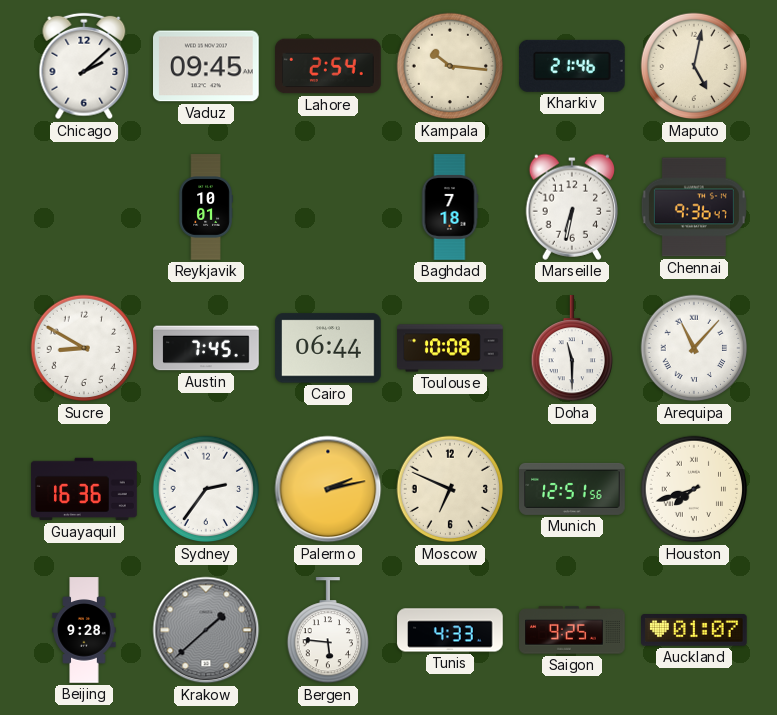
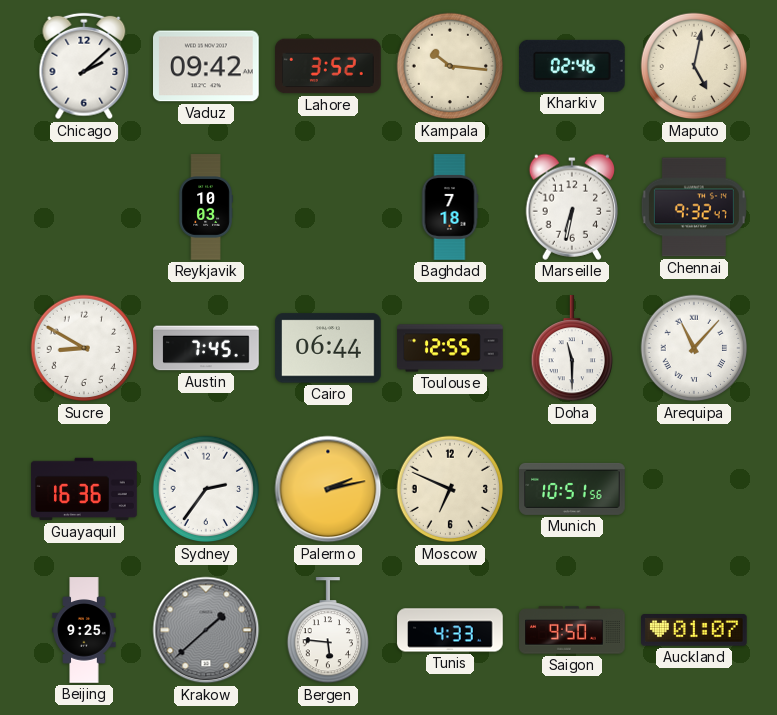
Vaduz: 09:45 -> 09:42 (207, 66)
Lahore: 2:54 -> 3:52 (328, 66)
Kharkiv: 21:46 -> 02:46 (573, 66)
Reykjavik: 10:01 -> 10:03 (206, 207)
Chennai: 9:36 -> 9:32 (694, 207)
Toulouse: 10:08 -> 12:55 (450, 348)
Munich: 12:51 -> 10:51 (572, 489)
Houston: 7:42 -> none (694, 489)
Beijing: 9:28 -> 9:25 (84, 630)
Saigon: 9:25 -> 9:50 (572, 630)
